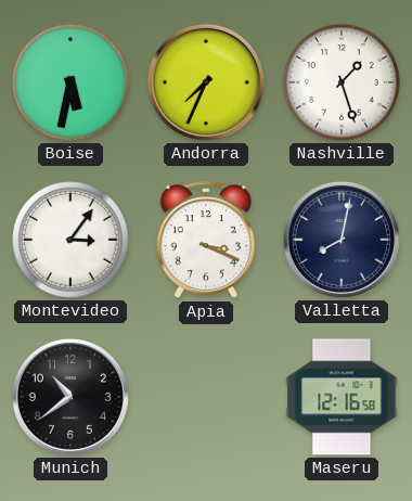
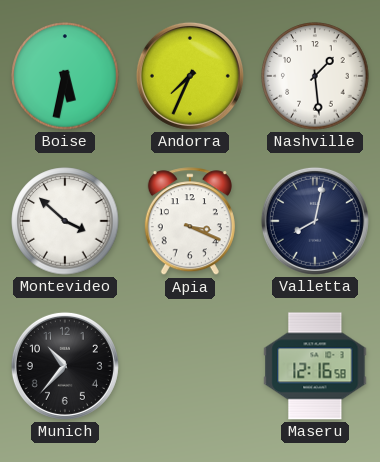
Nashville: 1:27 -> 1:29 (315, 76)
Montevideo: 3:06 -> 3:52 (65, 221)
Munich: 10:39 -> 10:37 (65, 366)
